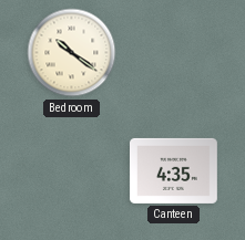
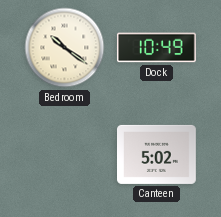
Dock: none -> 10:49 (157, 48)
Canteen: 4:35 -> 5:02 (157, 154)
